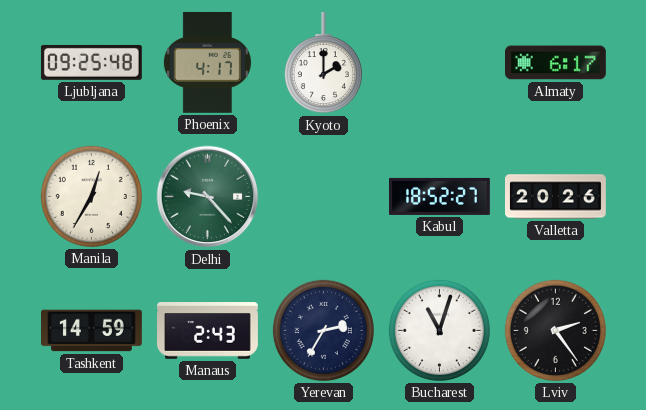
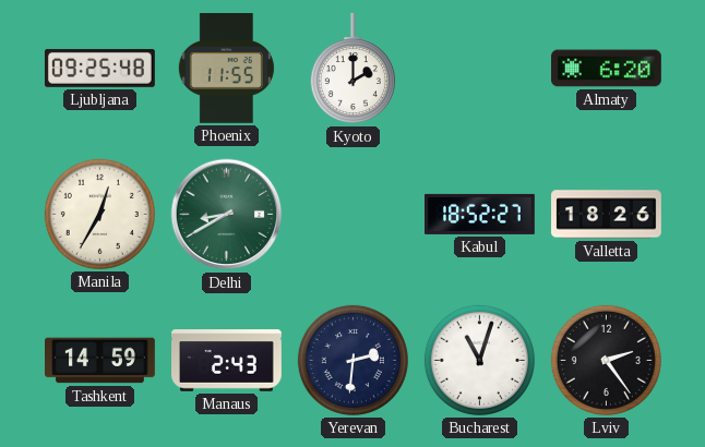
Phoenix: 4:17 -> 11:55 (226, 68)
Almaty: 6:17 -> 6:20 (607, 69)
Delhi: 9:23 -> 8:40 (227, 215)
Valletta: 20:26 -> 18:26 (607, 215)
Yerevan: 2:35 -> 2:31 (352, 360)
